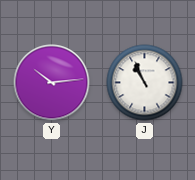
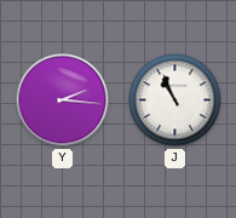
Y: 10:14 -> 2:16 (63, 101)
